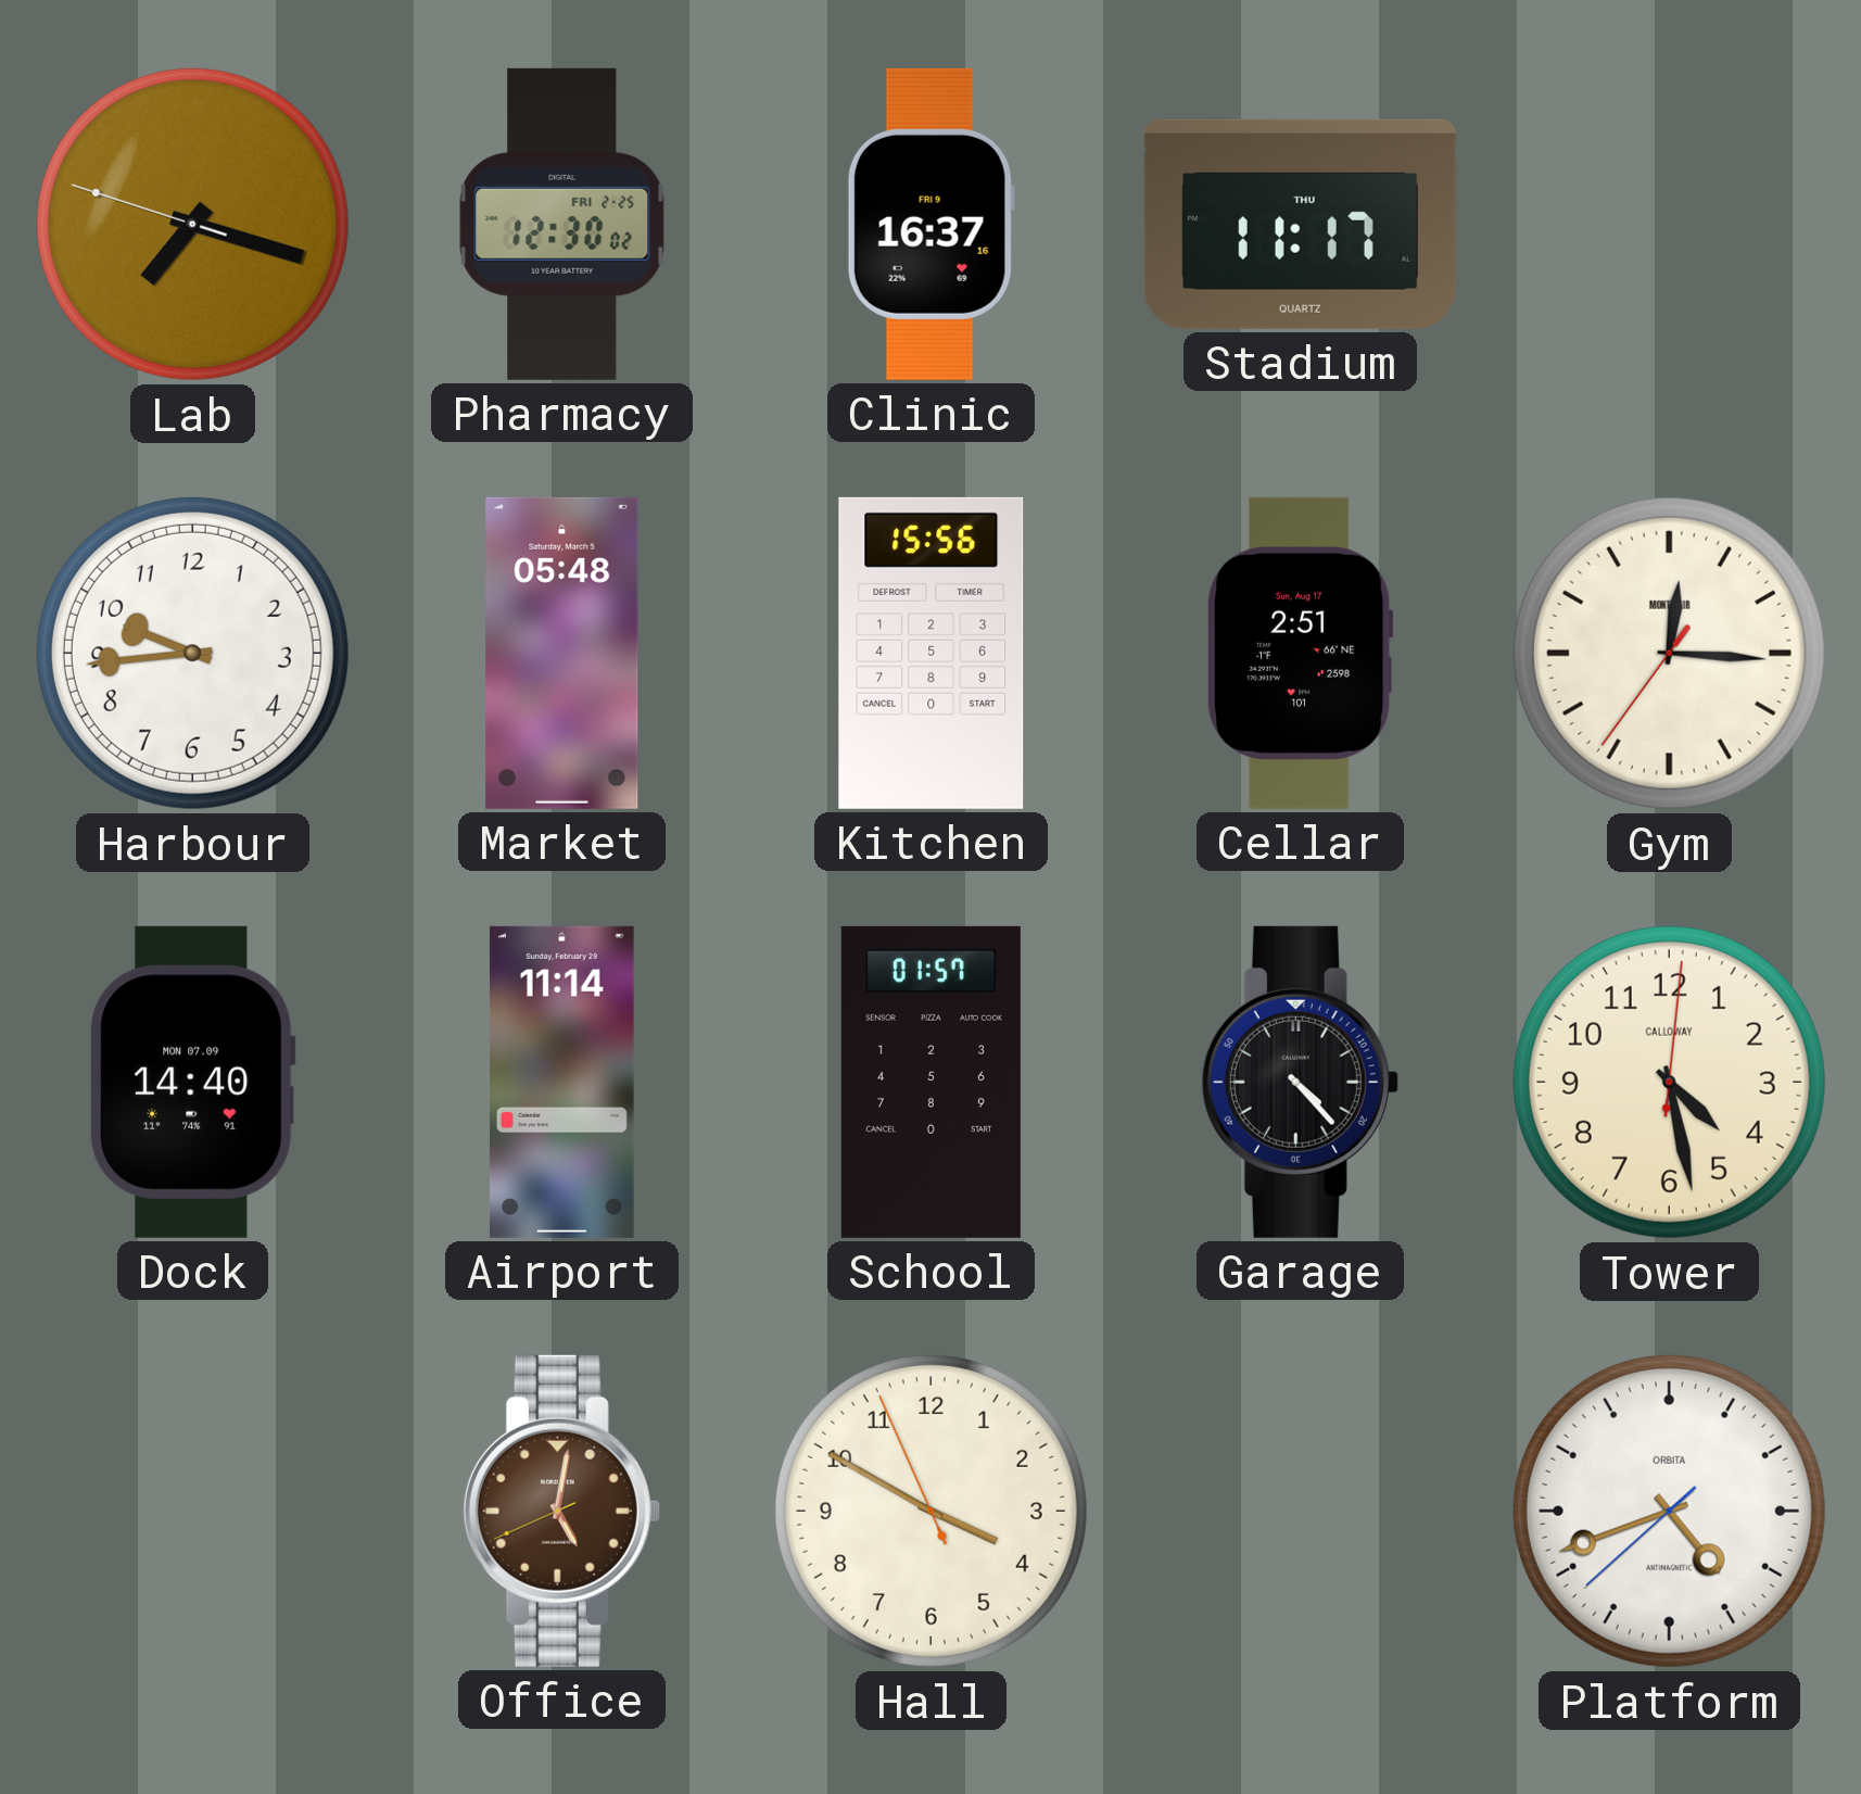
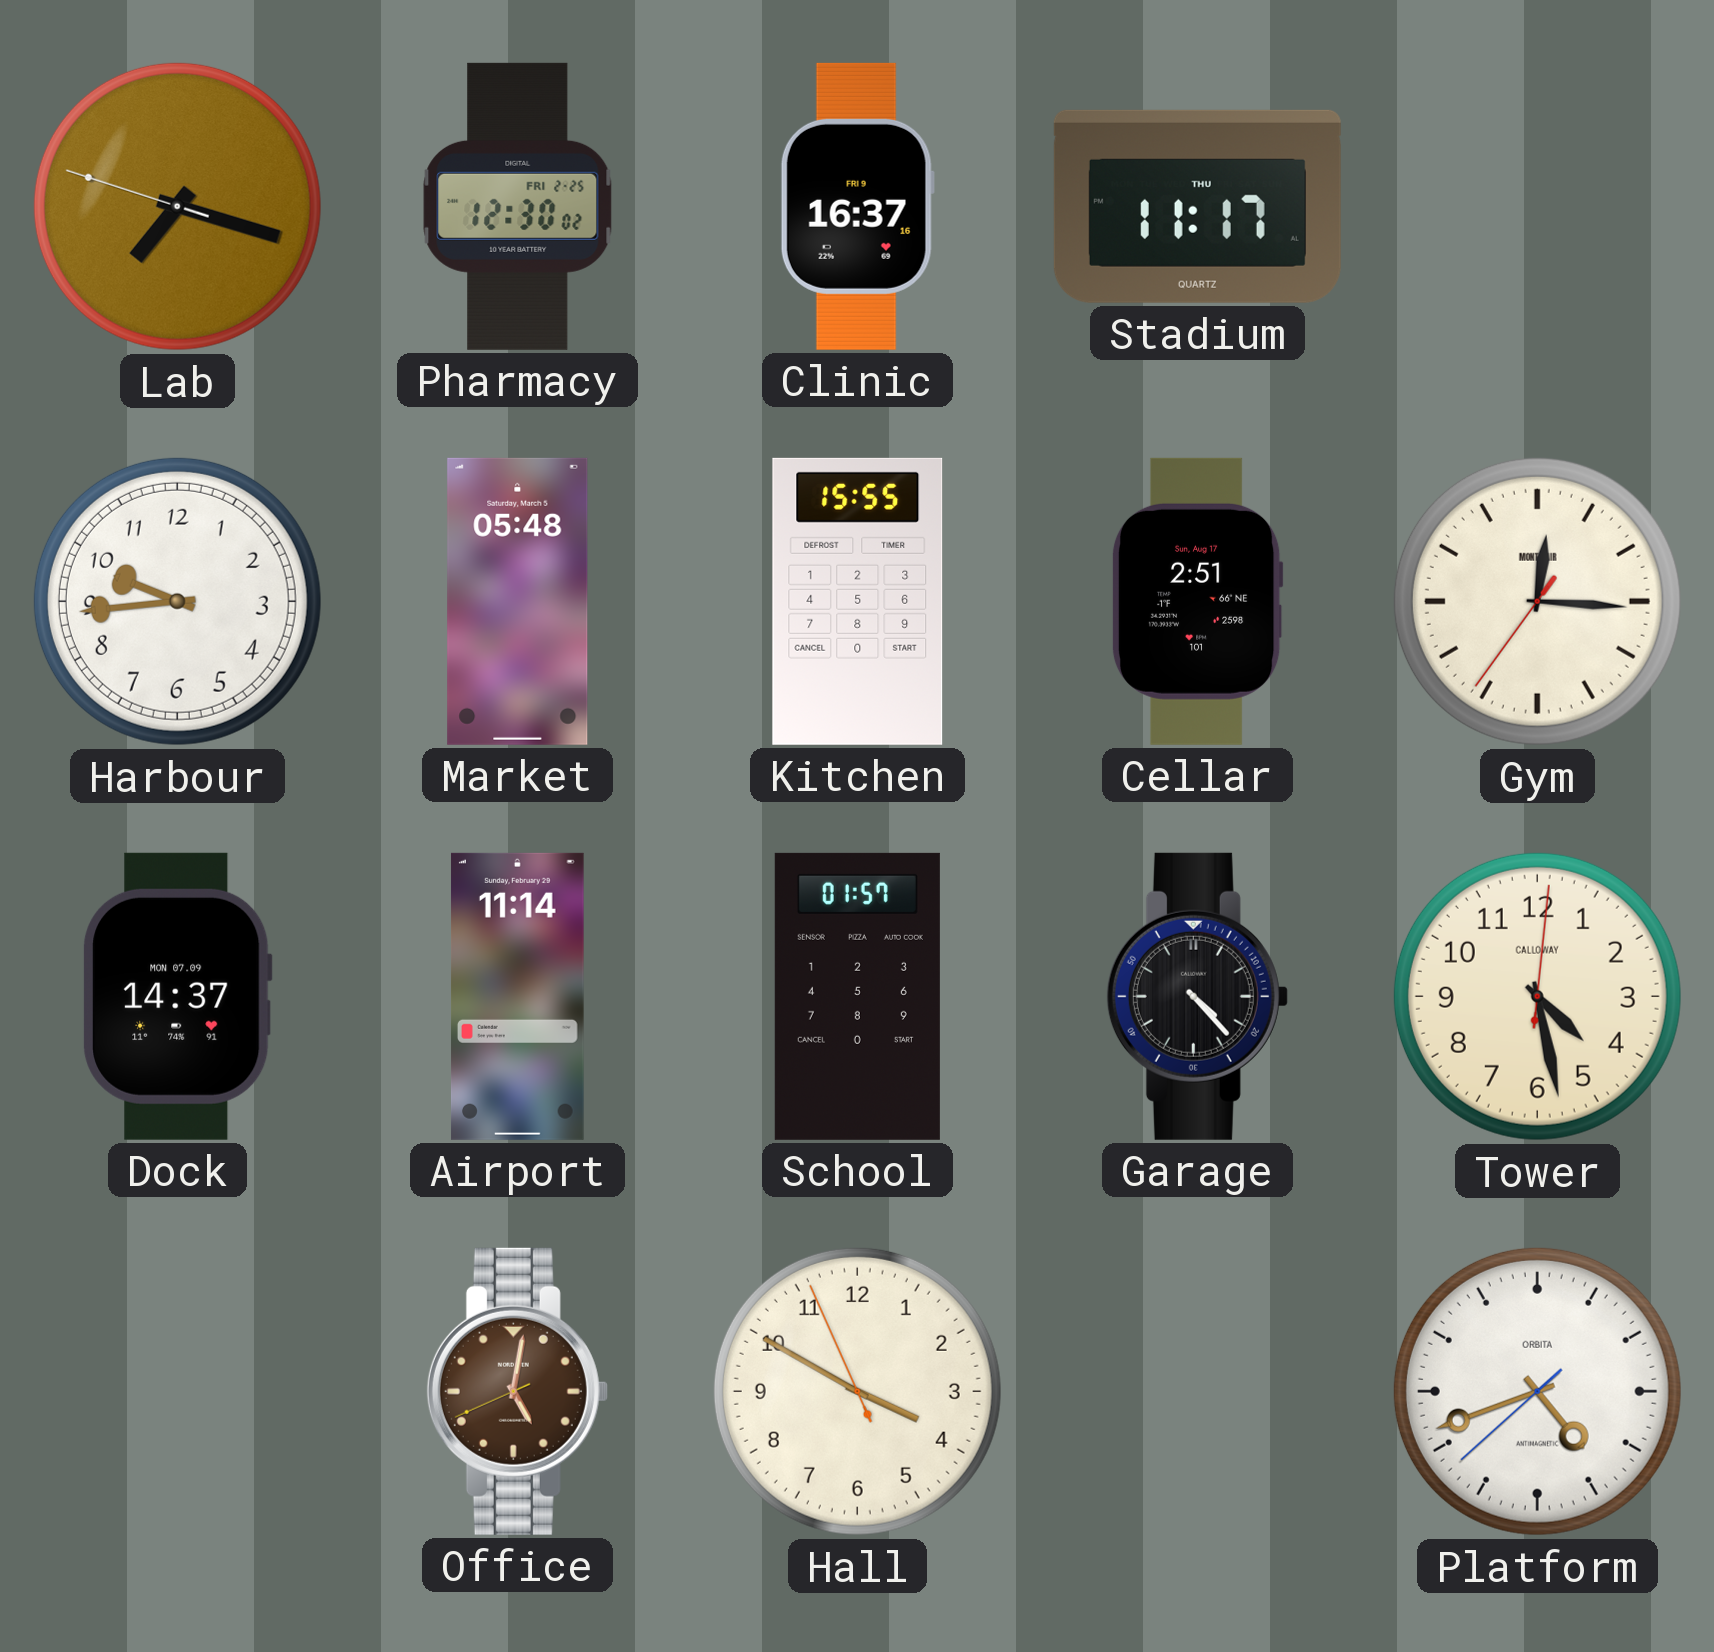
Kitchen: 15:56 -> 15:55 (858, 601)
Dock: 14:40 -> 14:37 (178, 996)
